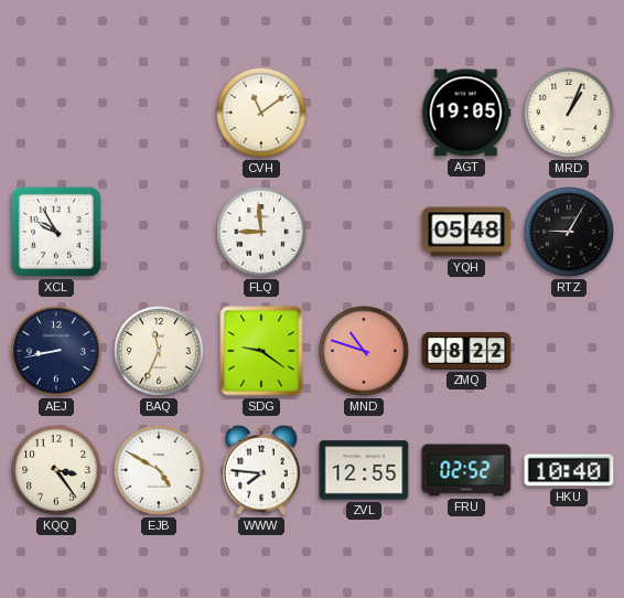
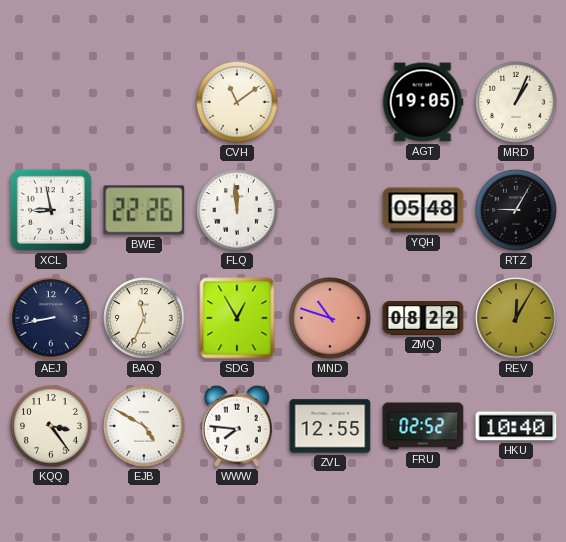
XCL: 9:55 -> 8:58 (51, 210)
BWE: none -> 22:26 (144, 210)
FLQ: 8:59 -> 11:59 (237, 210)
SDG: 9:21 -> 12:55 (237, 318)
REV: none -> 12:05 (516, 318)
